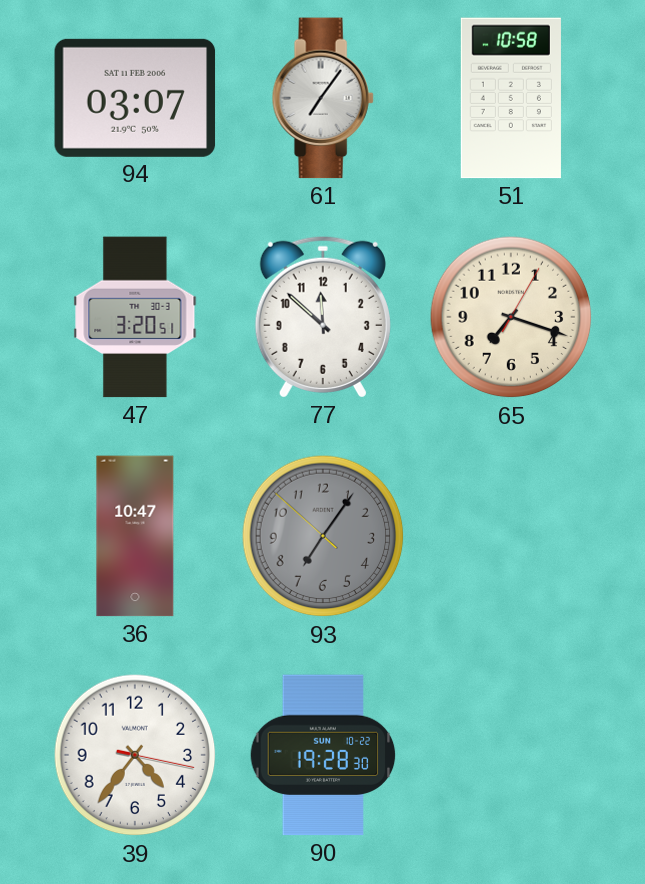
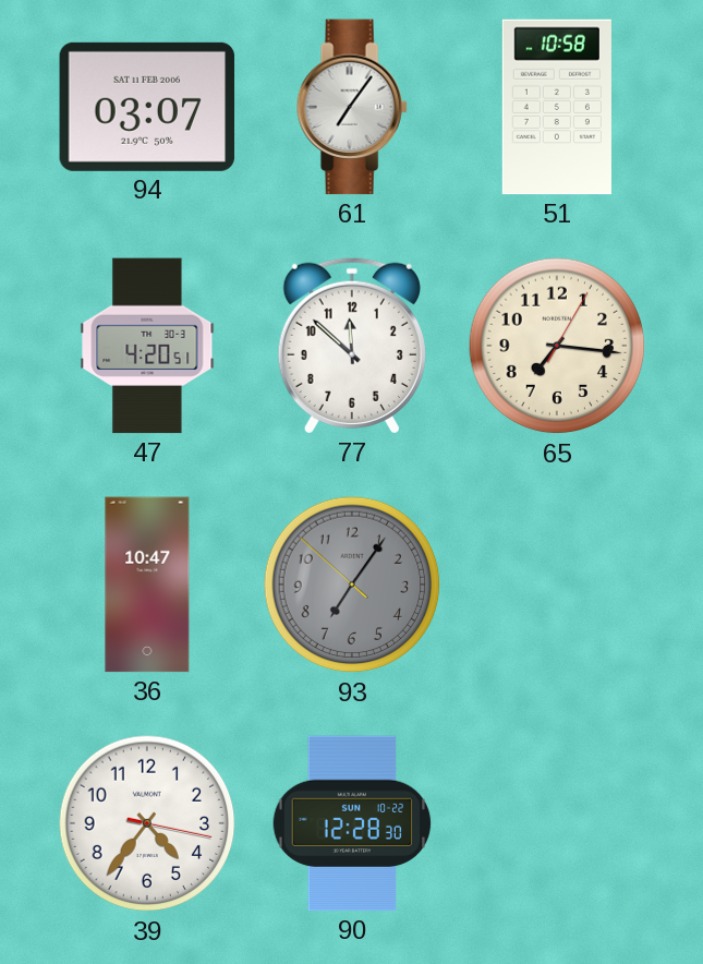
47: 3:20 -> 4:20 (147, 346)
65: 7:18 -> 7:16 (557, 346)
90: 19:28 -> 12:28 (352, 823)
